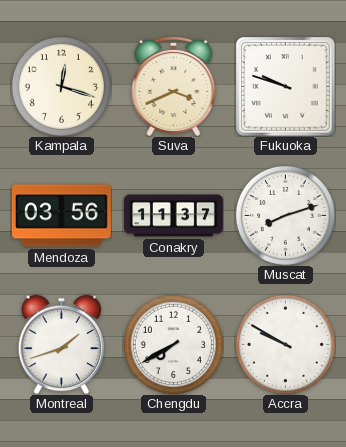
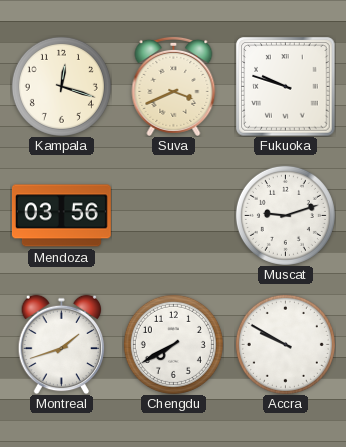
Conakry: 11:37 -> none (174, 216)
Muscat: 8:12 -> 9:12 (285, 215)
